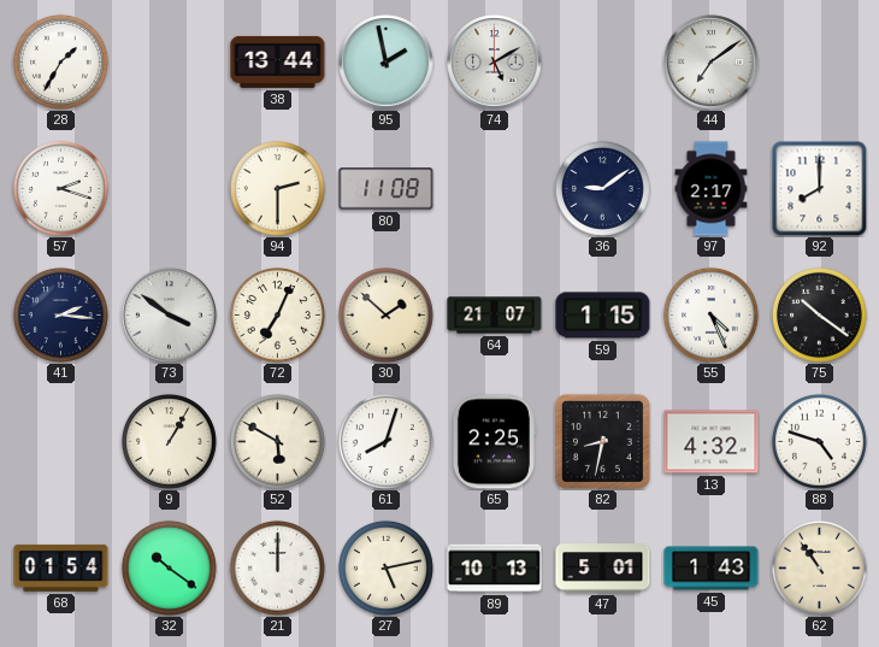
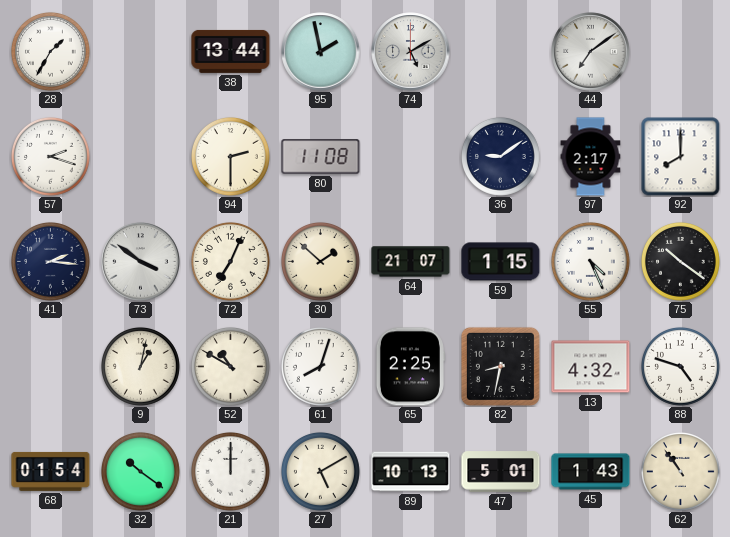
9: 1:05 -> 1:02 (140, 366)
52: 5:50 -> 10:50 (230, 366)
27: 5:13 -> 5:10 (320, 471)
